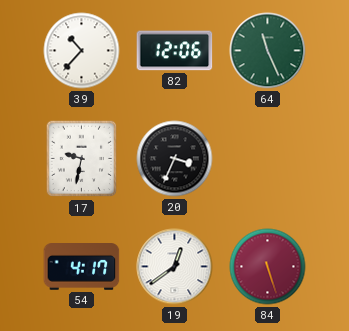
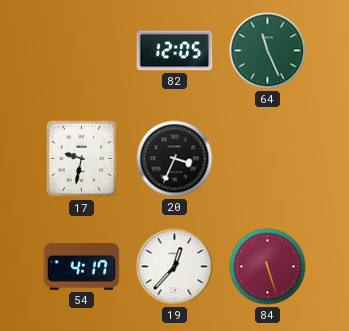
39: 10:37 -> none (82, 51)
82: 12:06 -> 12:05 (175, 51)
19: 12:39 -> 12:37 (175, 267)
